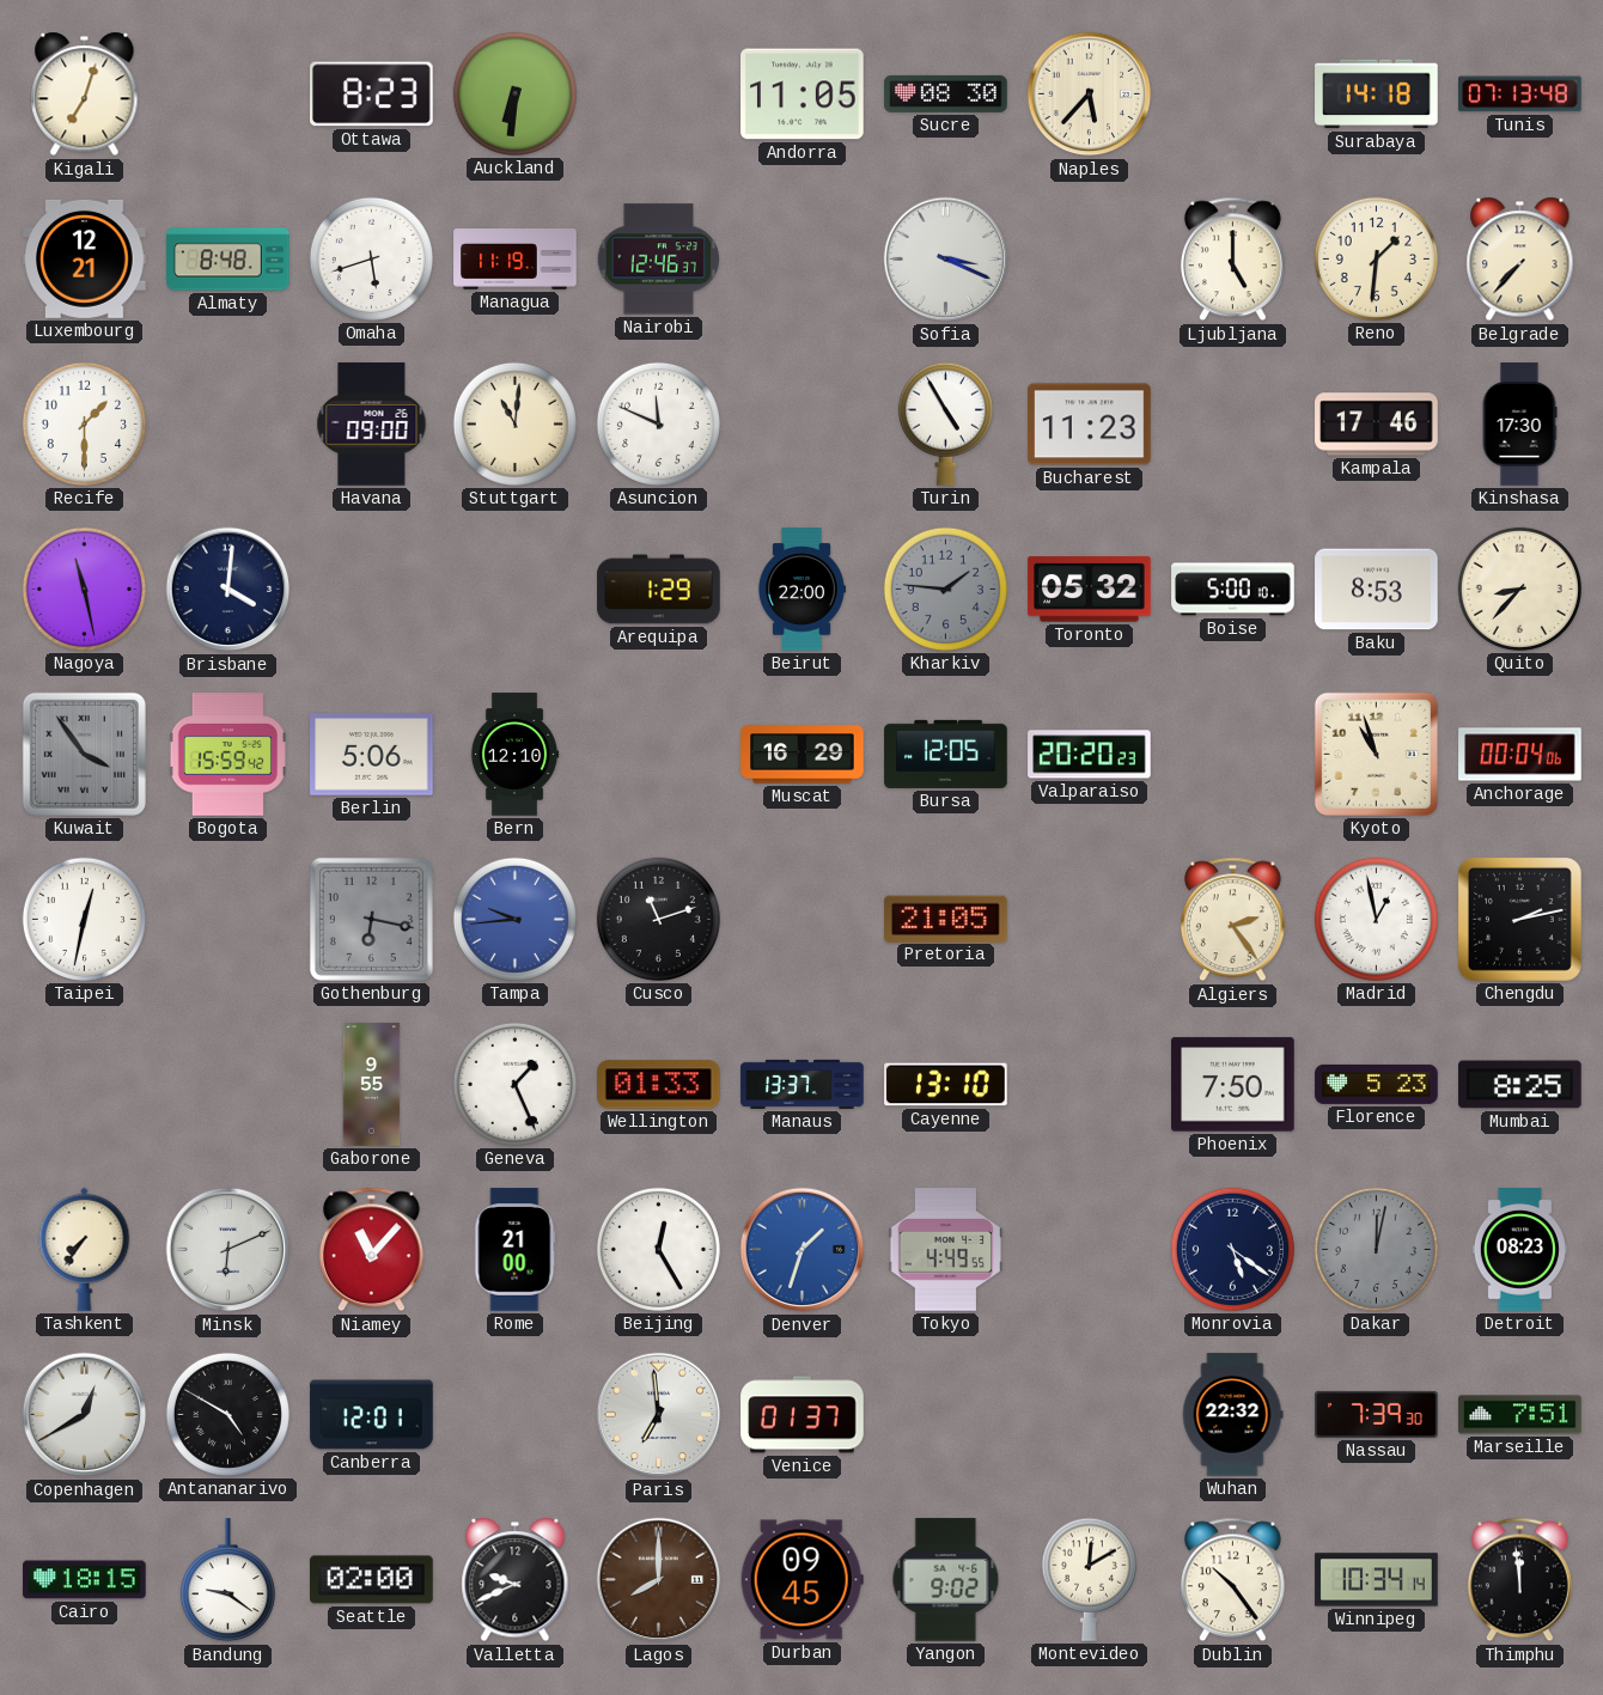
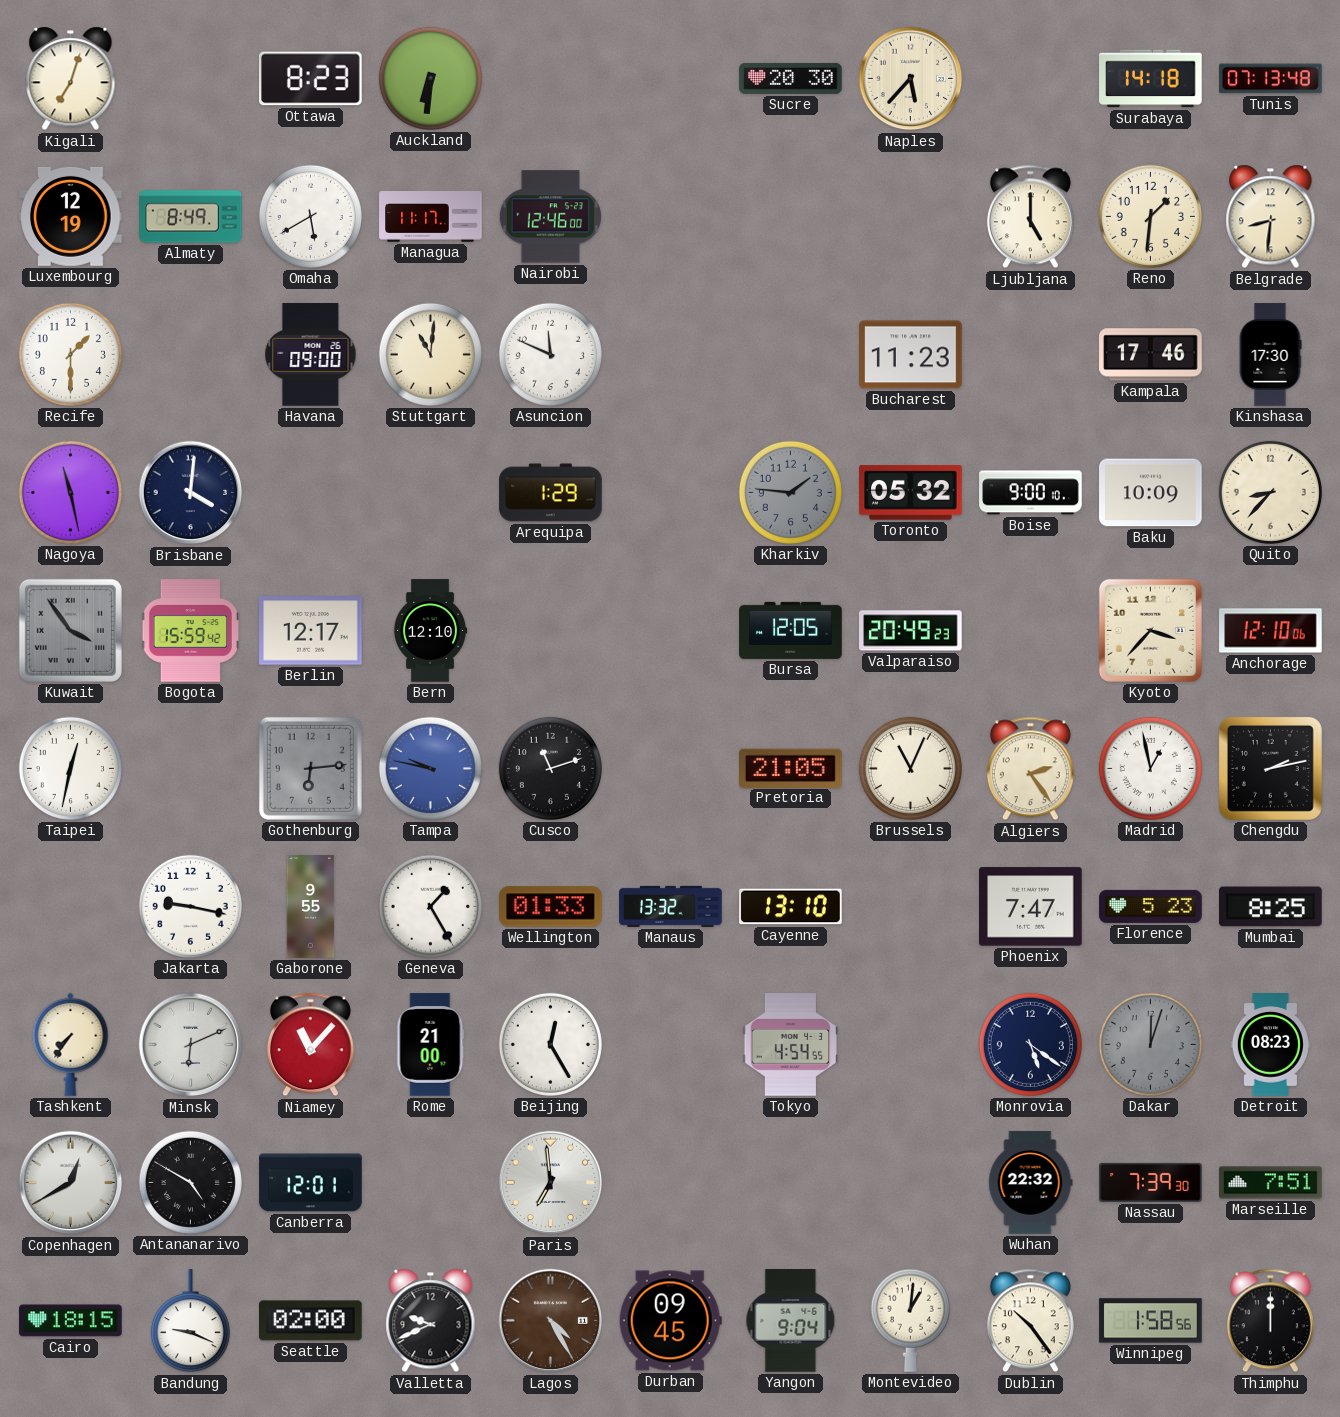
Andorra: 11:05 -> none (803, 94)
Sucre: 08:30 -> 20:30 (791, 78)
Luxembourg: 12:21 -> 12:19 (71, 216)
Almaty: 8:48 -> 8:49 (191, 217)
Omaha: 5:42 -> 5:40 (310, 216)
Managua: 11:19 -> 11:17 (431, 217)
Nairobi: 12:46:37 -> 12:46:00 (550, 217)
Sofia: 3:19 -> none (946, 260)
Belgrade: 7:37 -> 8:31 (1271, 217)
Turin: 4:55 -> none (945, 423)
Beirut: 22:00 -> none (800, 590)
Boise: 5:00 -> 9:00 (1031, 493)
Baku: 8:53 -> 10:09 (1151, 493)
Berlin: 5:06 -> 12:17 (311, 631)
Muscat: 16:29 -> none (803, 755)
Valparaiso: 20:20 -> 20:49 (911, 631)
Kyoto: 10:57 -> 3:37 (1150, 630)
Anchorage: 00:04 -> 12:10 (1271, 631)
Gothenburg: 6:17 -> 6:14 (310, 768)
Tampa: 9:44 -> 9:47 (430, 768)
Brussels: none -> 11:04 (910, 768)
Jakarta: none -> 9:17 (190, 906)
Geneva: 1:26 -> 1:25 (430, 906)
Manaus: 13:37 -> 13:32 (671, 906)
Phoenix: 7:50 -> 7:47 (1031, 907)
Denver: 1:33 -> none (803, 1250)
Tokyo: 4:49 -> 4:54 (790, 1045)
Dakar: 12:02 -> 12:03 (1150, 1044)
Venice: 01:37 -> none (803, 1415)
Bandung: 9:21 -> 9:19 (190, 1321)
Lagos: 8:00 -> 4:25 (551, 1321)
Yangon: 9:02 -> 9:04 (791, 1321)
Montevideo: 12:10 -> 1:01 (910, 1320)
Winnipeg: 10:34 -> 1:58 (1151, 1321)
Thimphu: 11:59 -> 12:00 (1270, 1321)
